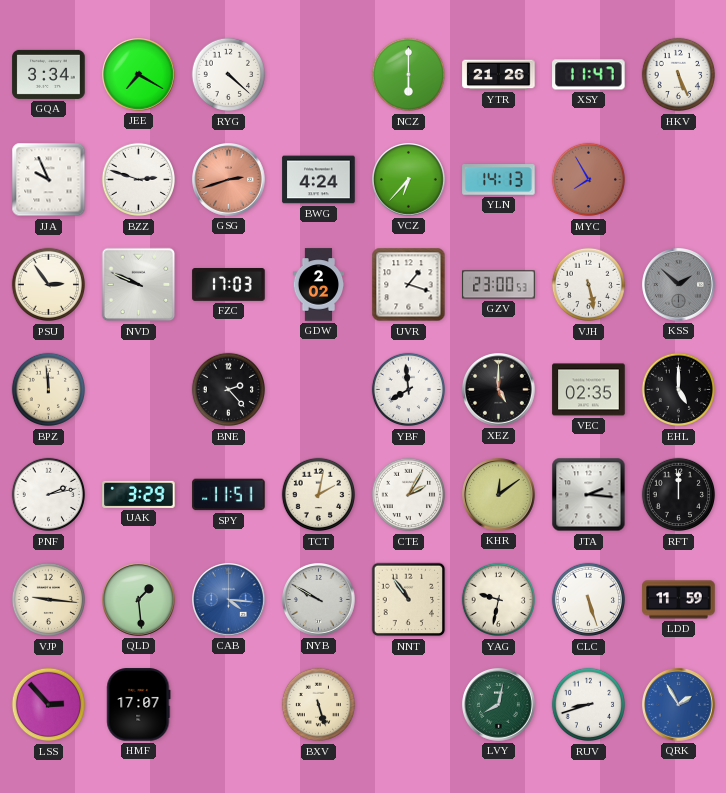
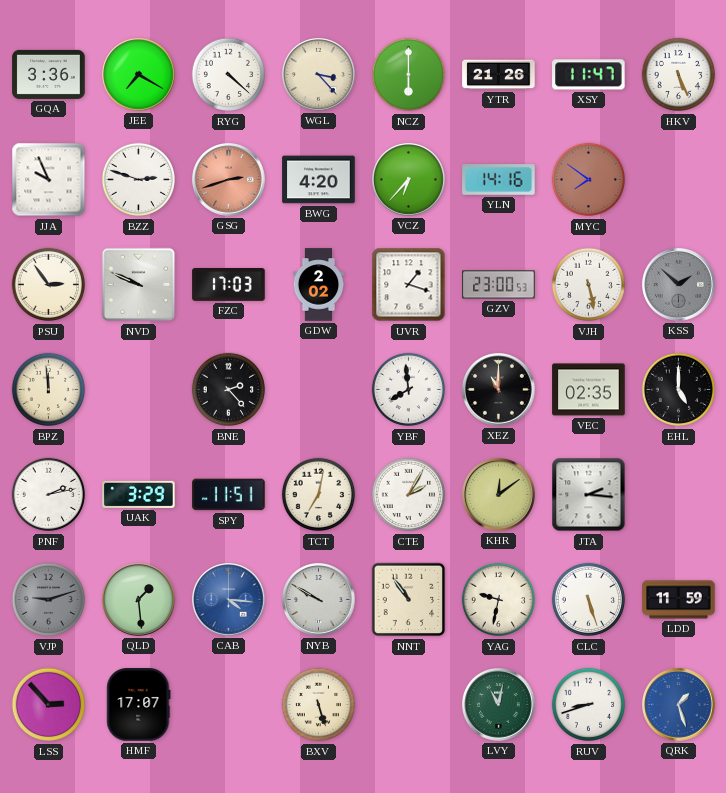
GQA: 3:34 -> 3:36 (49, 74)
WGL: none -> 3:23 (319, 75)
BWG: 4:24 -> 4:20 (319, 180)
YLN: 14:13 -> 14:16 (499, 180)
MYC: 7:55 -> 7:51 (589, 180)
XEZ: 5:00 -> 11:00 (499, 390)
TCT: 2:02 -> 7:02 (319, 495)
RFT: 12:00 -> none (679, 495)
VJP: 9:16 -> 9:12 (49, 600)
VJP dial: cream -> grey (49, 600)
LVY: 8:02 -> 11:02 (499, 705)
QRK: 1:55 -> 1:27 (679, 705)
